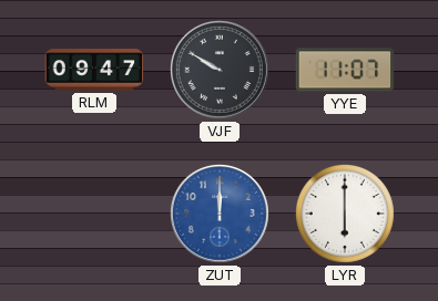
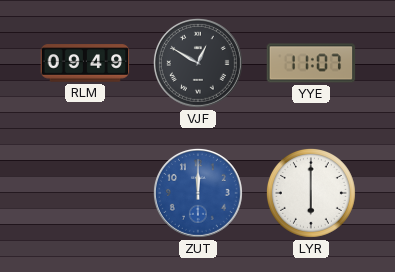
RLM: 09:47 -> 09:49 (85, 63)
VJF: 9:50 -> 12:50 (198, 63)
